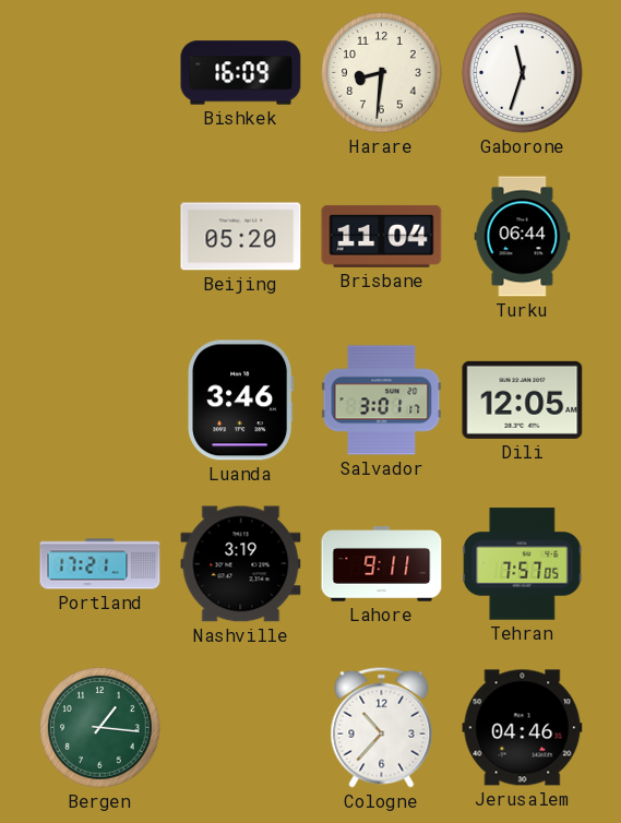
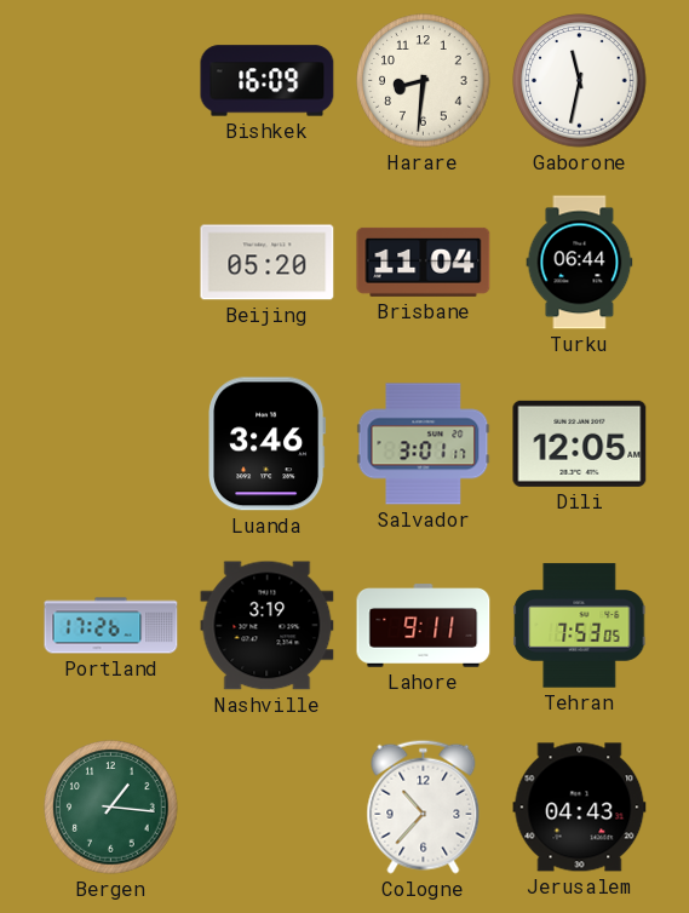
Gaborone: 11:33 -> 11:32 (580, 81)
Portland: 17:21 -> 17:26 (111, 626)
Tehran: 7:57 -> 7:53 (580, 626)
Jerusalem: 04:46 -> 04:43 (580, 808)
